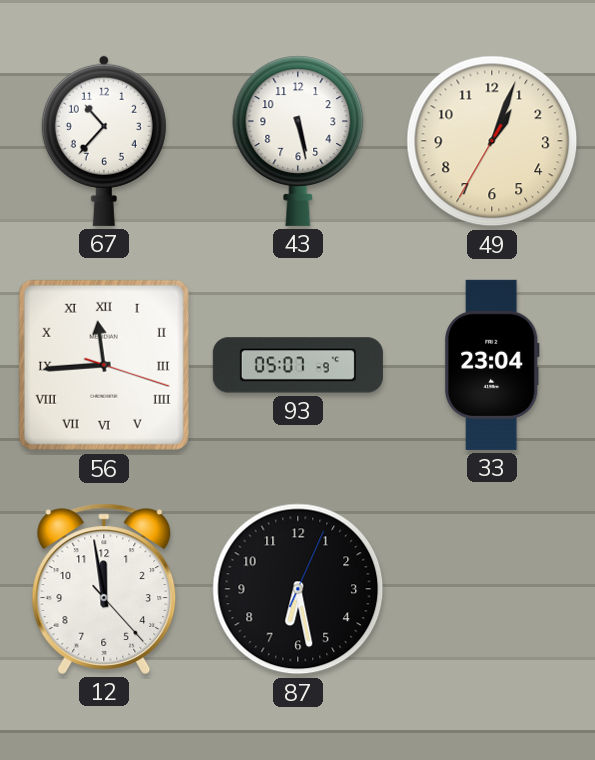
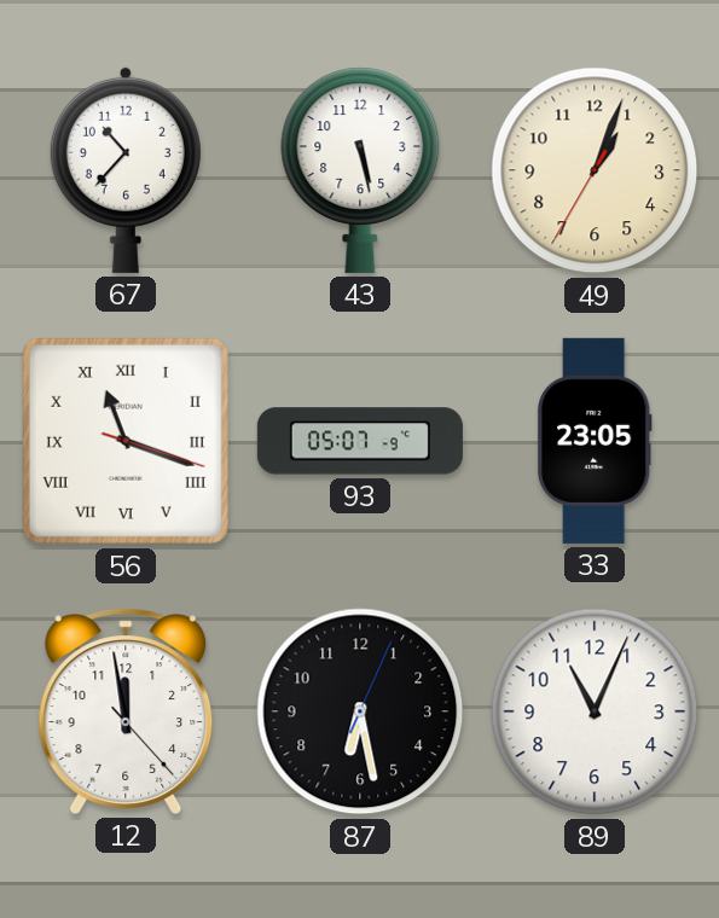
56: 11:44 -> 11:18 (126, 441)
33: 23:04 -> 23:05 (595, 441)
89: none -> 11:04 (595, 711)
